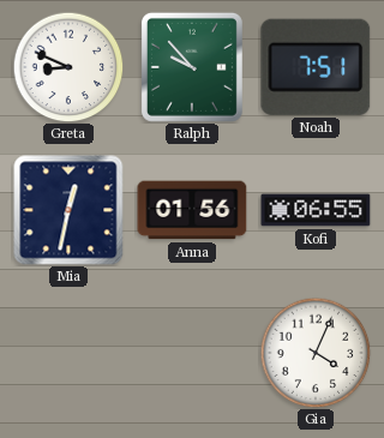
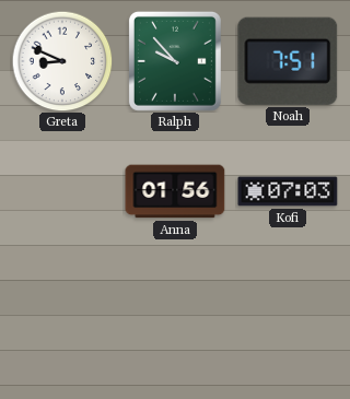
Mia: 12:32 -> none (68, 210)
Kofi: 06:55 -> 07:03 (288, 191)
Gia: 4:04 -> none (316, 353)
